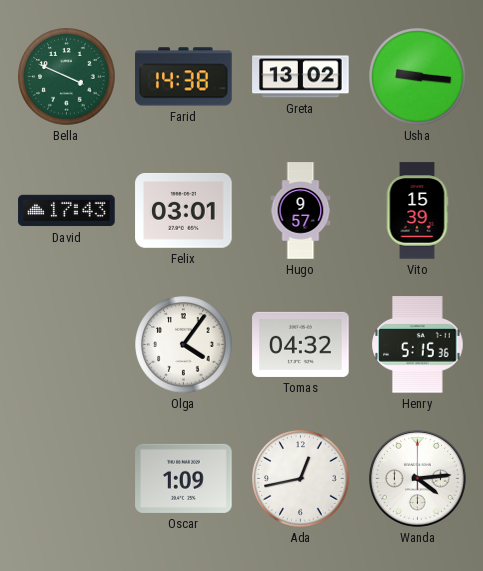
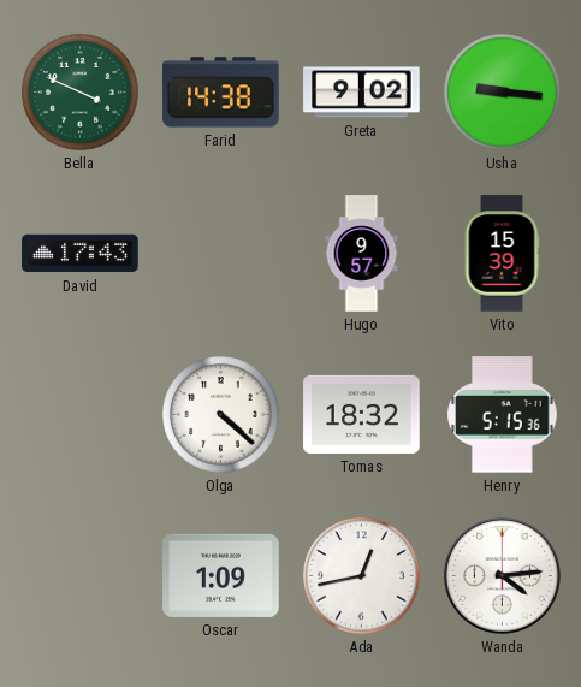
Greta: 13:02 -> 9:02 (362, 93)
Felix: 03:01 -> none (184, 210)
Olga: 4:06 -> 4:22 (221, 415)
Tomas: 04:32 -> 18:32 (362, 414)
